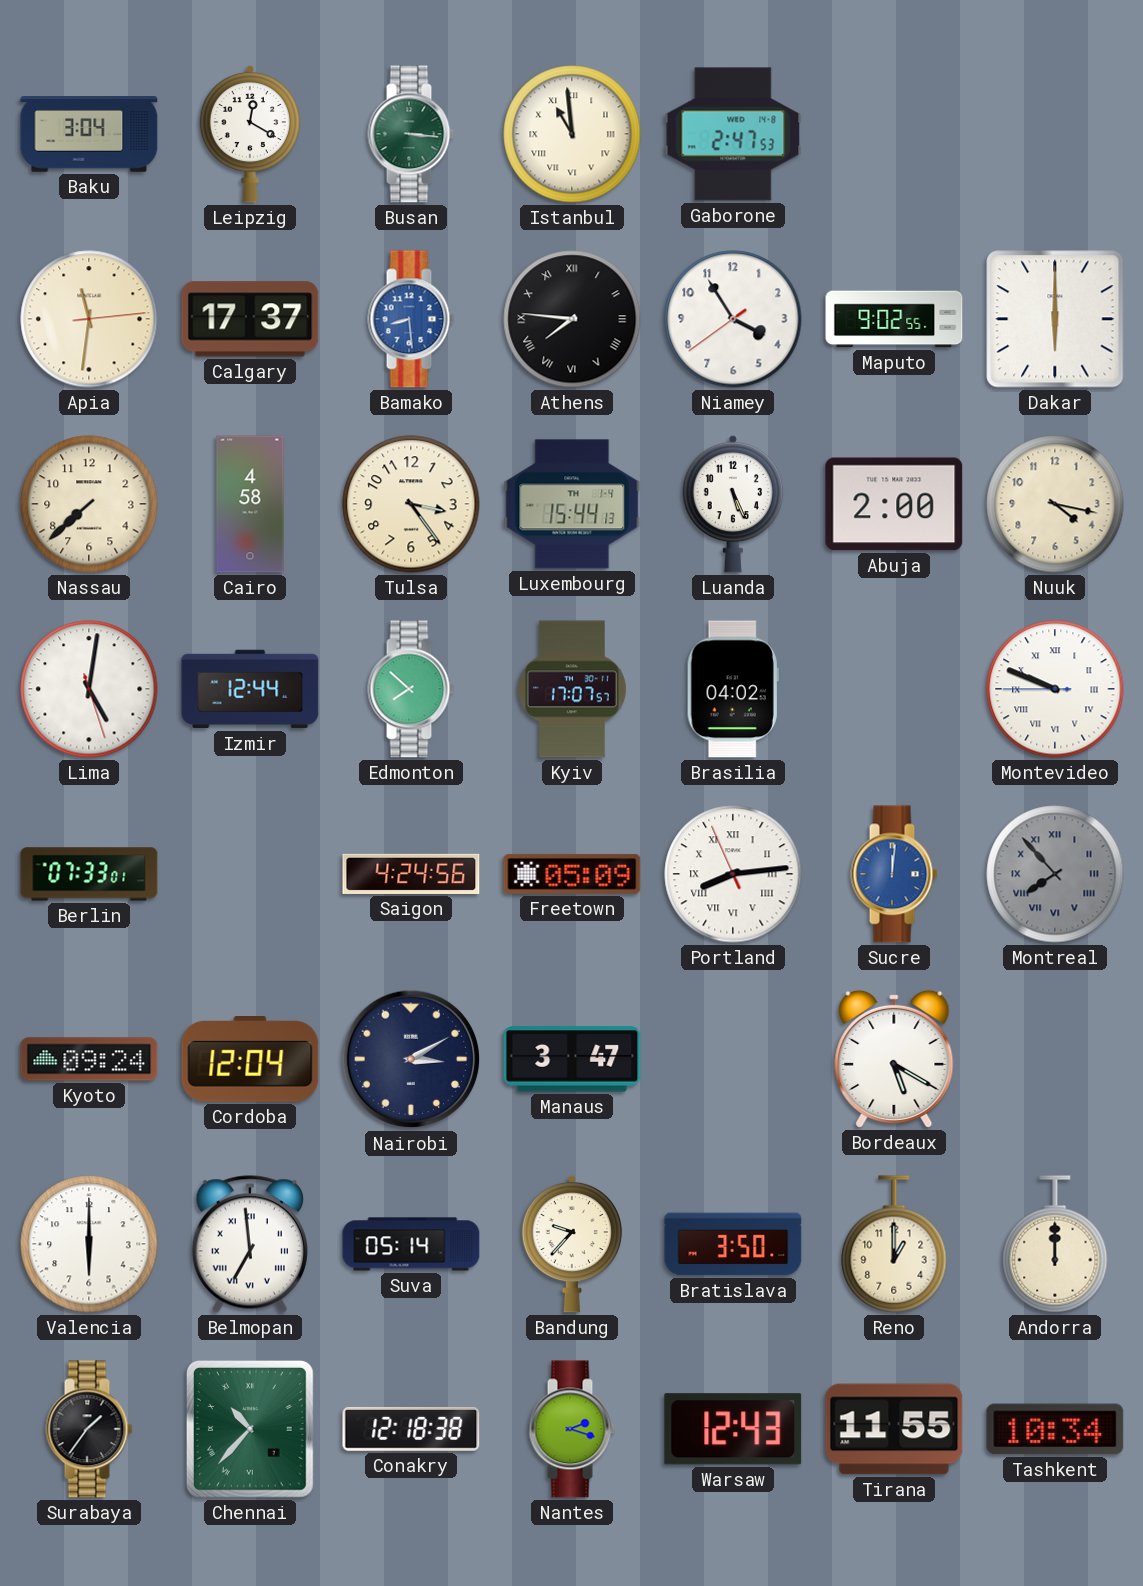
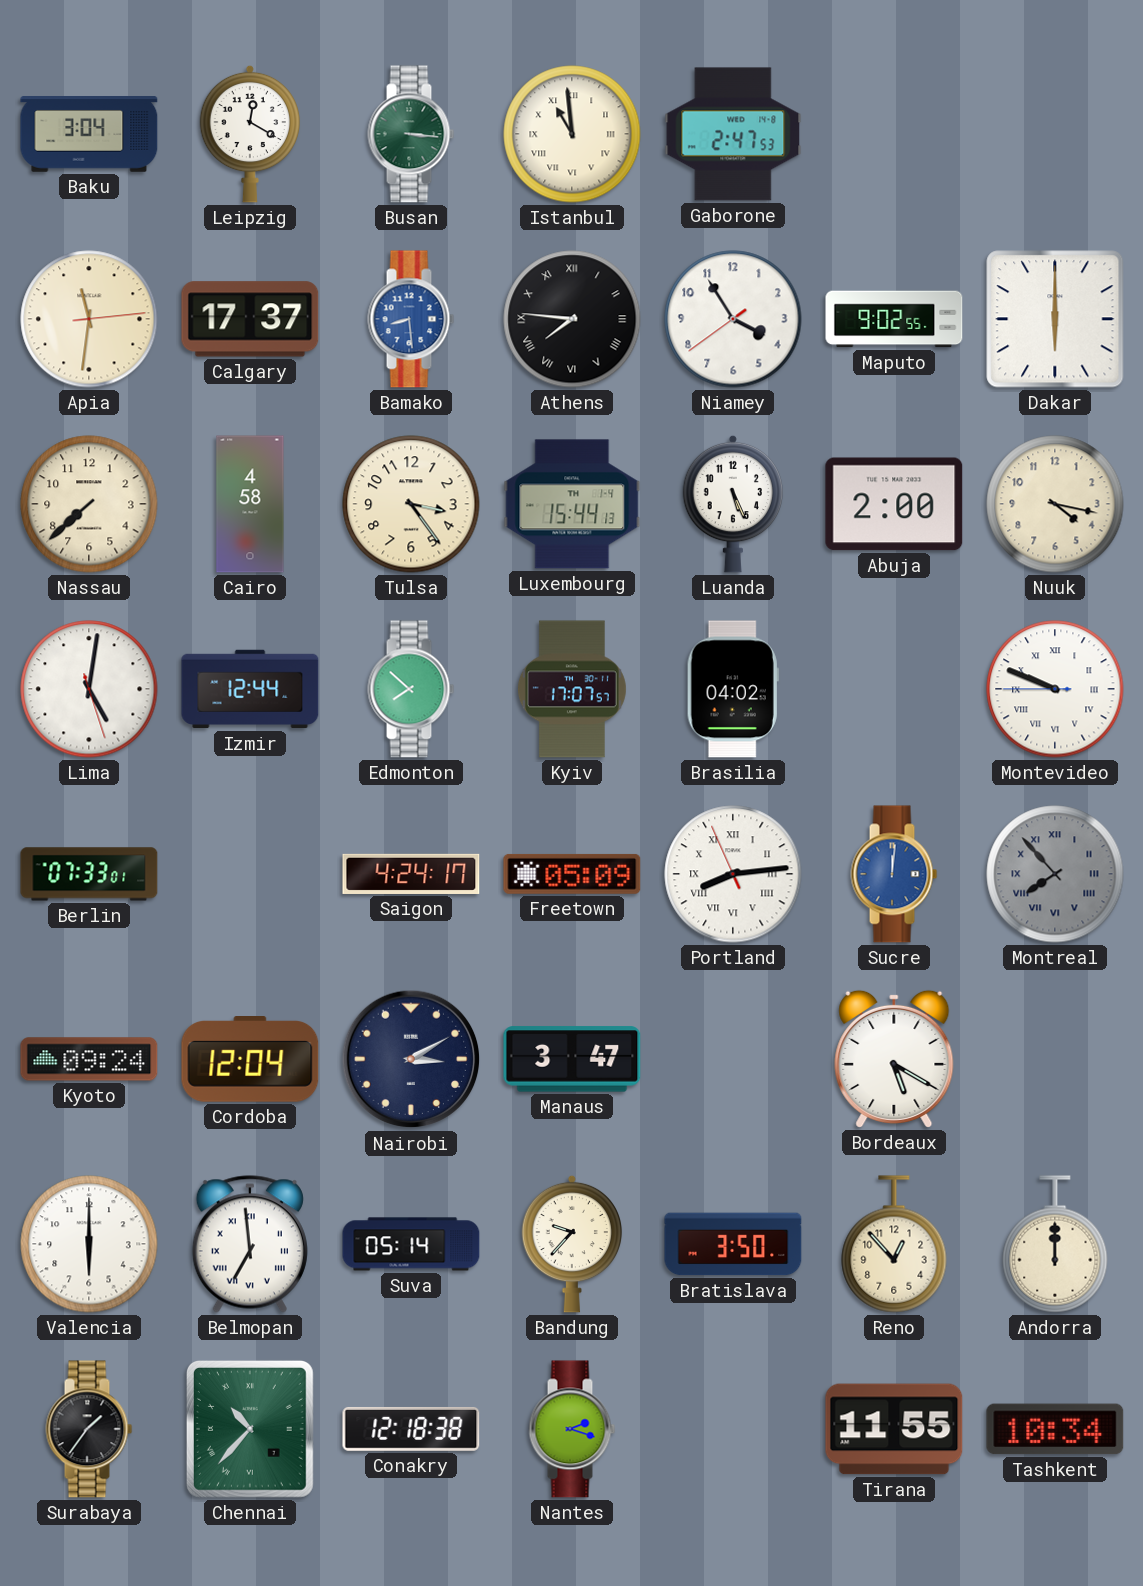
Saigon: 4:24:56 -> 4:24:17 (411, 874)
Reno: 1:00 -> 12:53 (894, 1244)
Warsaw: 12:43 -> none (733, 1429)
